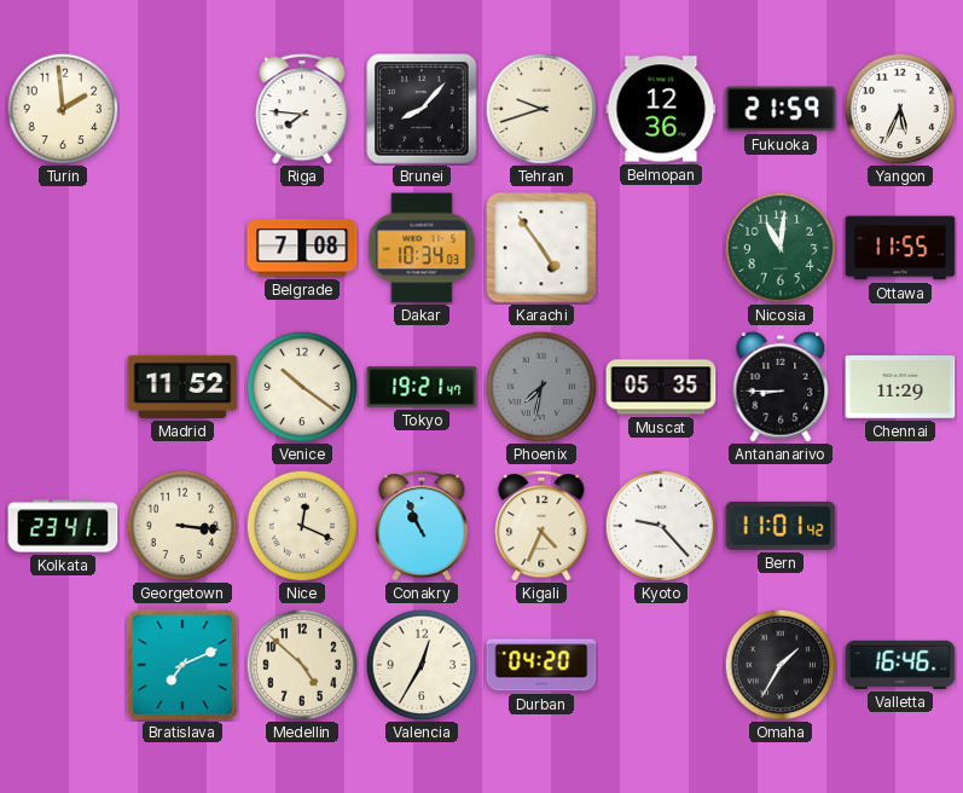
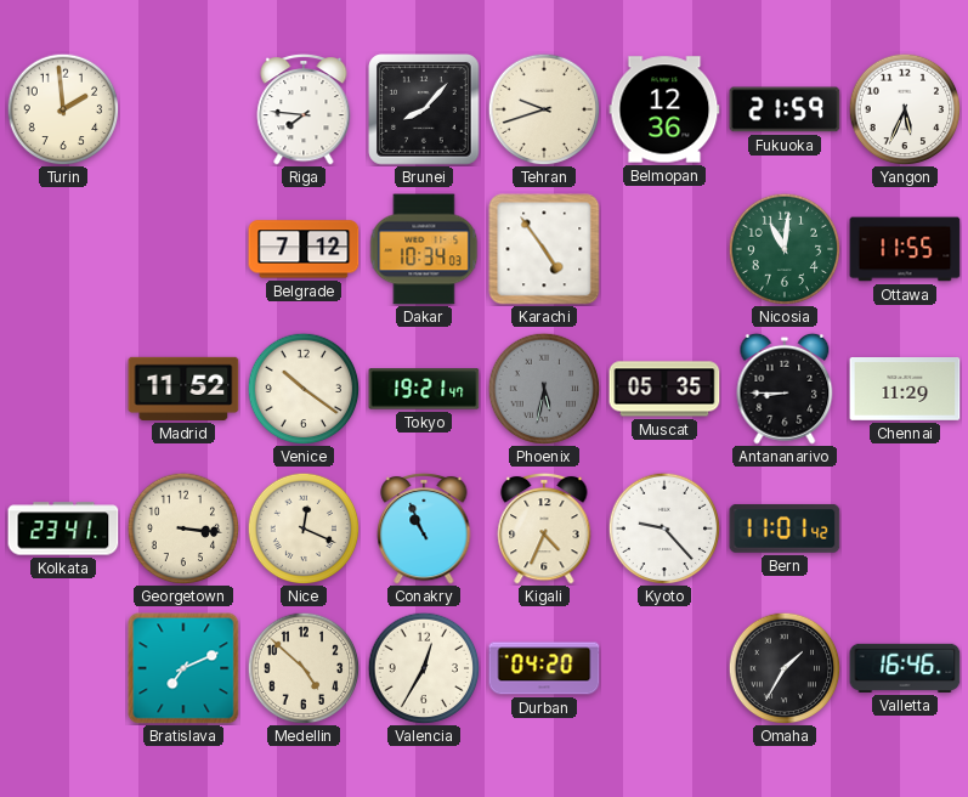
Belgrade: 7:08 -> 7:12 (304, 249)
Phoenix: 7:32 -> 5:32 (544, 389)
